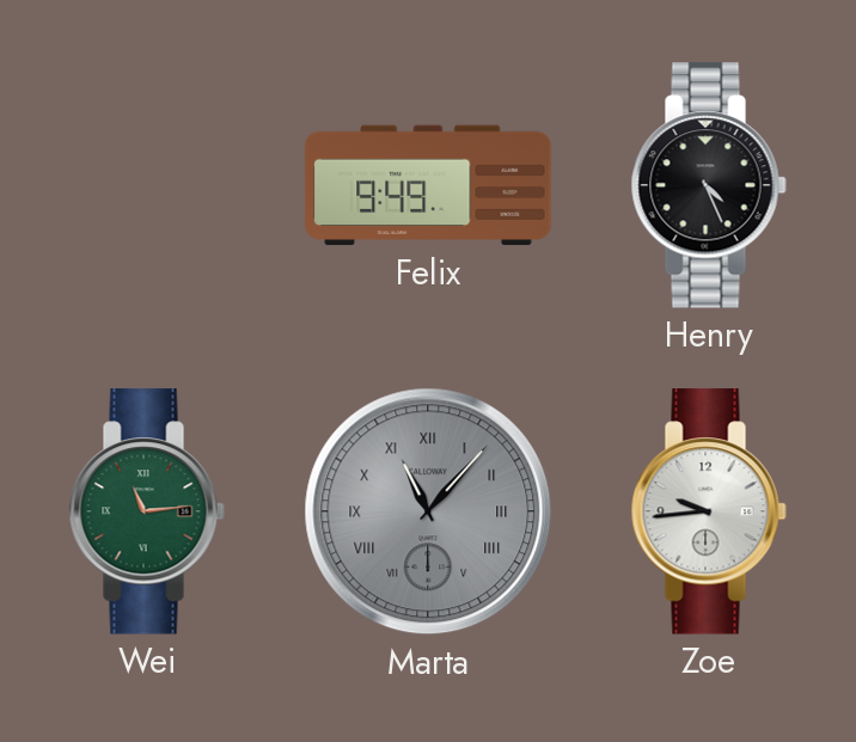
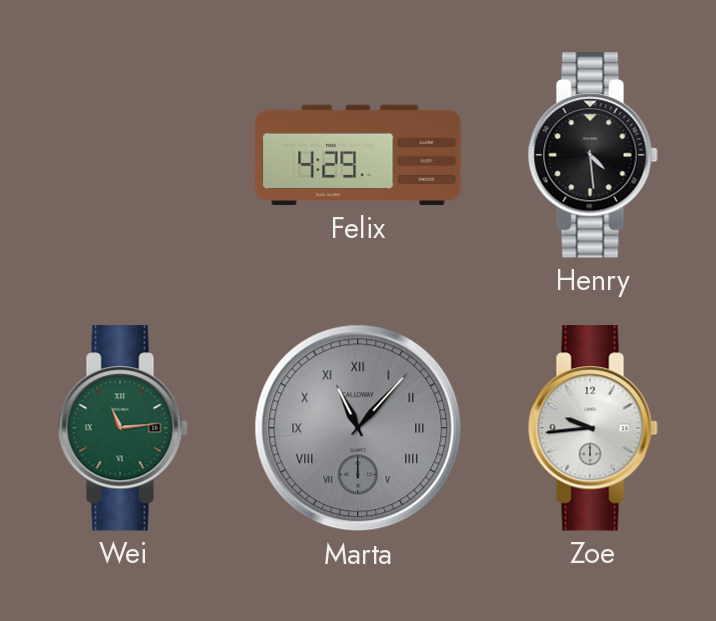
Felix: 9:49 -> 4:29 (358, 155)
Henry: 4:26 -> 4:29 (593, 155)
